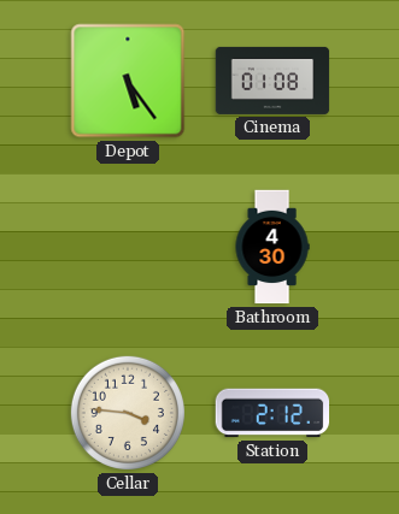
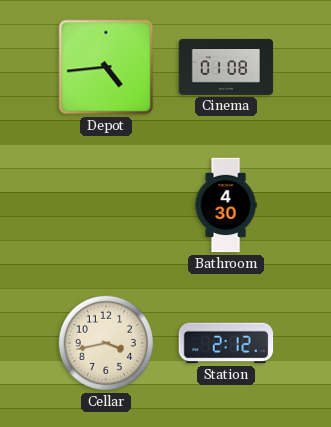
Depot: 5:24 -> 4:44 (106, 67)
Cellar: 3:46 -> 3:43 (106, 343)
